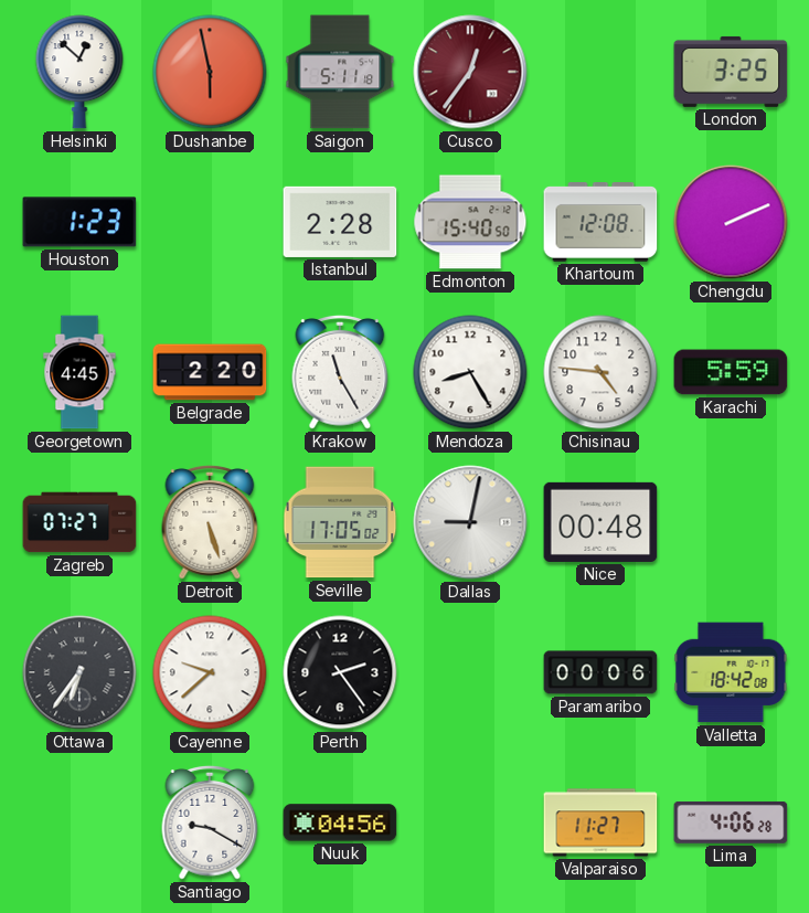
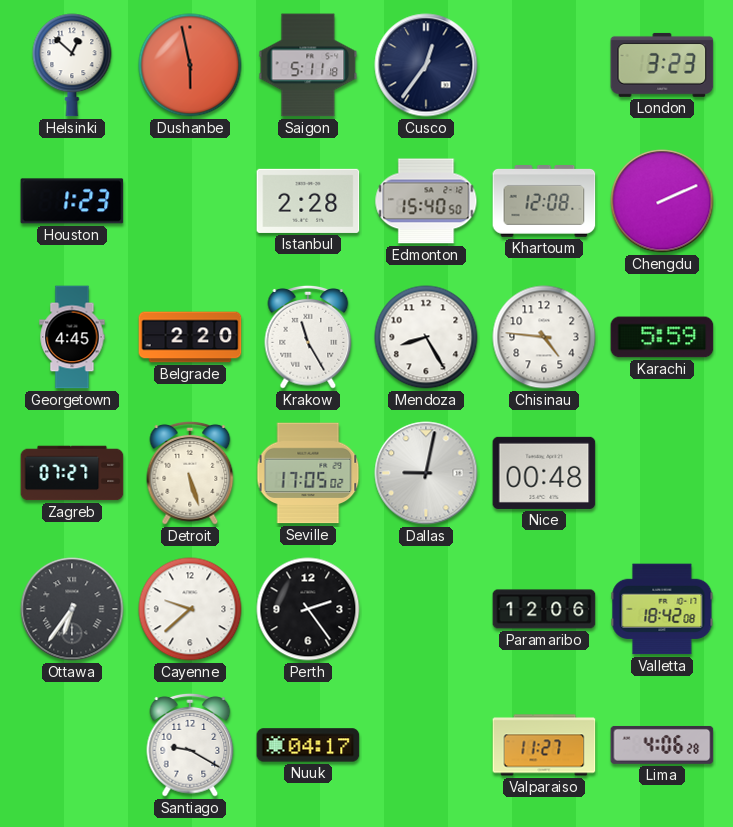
Cusco dial: burgundy -> navy (426, 65)
London: 3:25 -> 3:23 (662, 65)
Paramaribo: 00:06 -> 12:06 (544, 609)
Nuuk: 04:56 -> 04:17 (308, 745)
